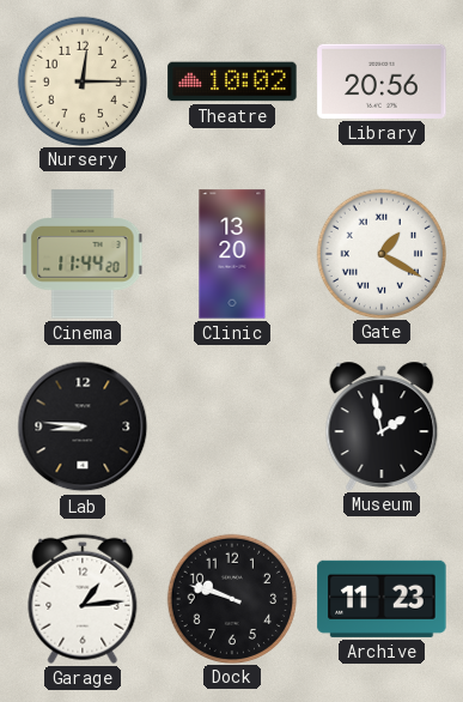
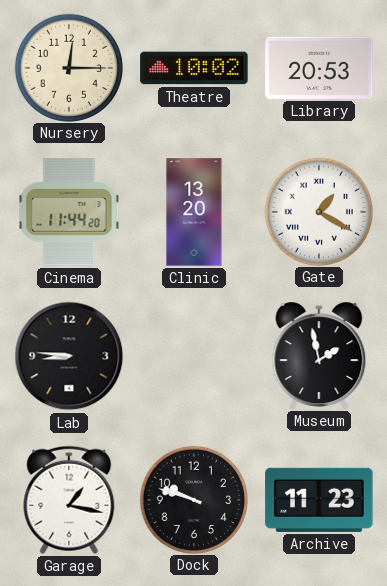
Library: 20:56 -> 20:53 (319, 68)
Garage: 1:14 -> 1:17 (69, 500)
